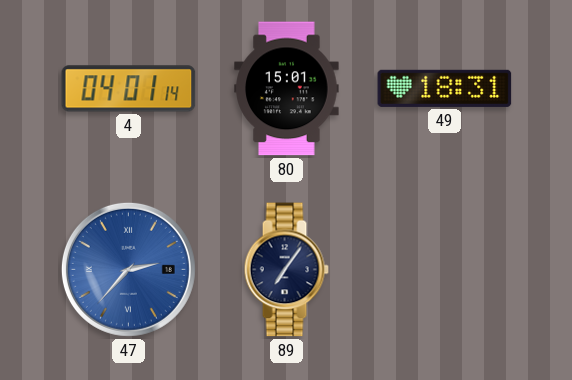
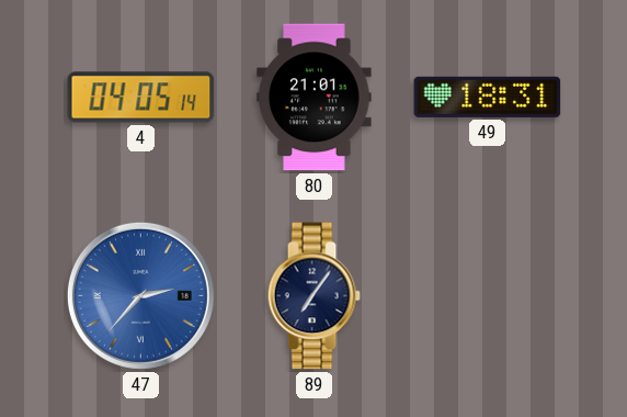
4: 04:01 -> 04:05 (141, 98)
80: 15:01 -> 21:01 (315, 98)
